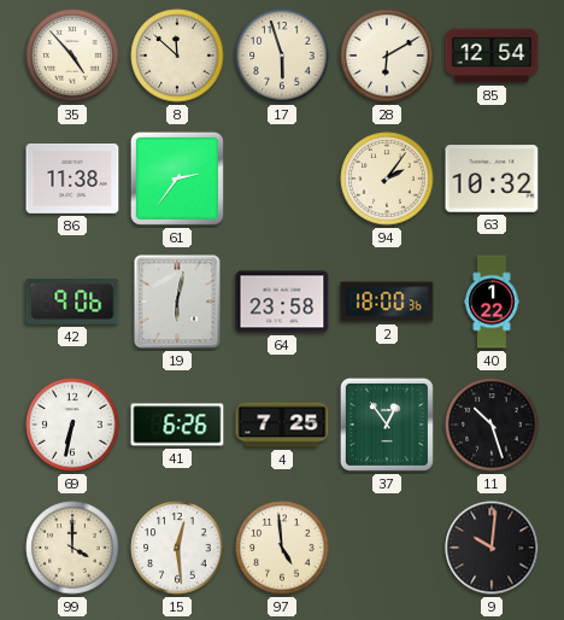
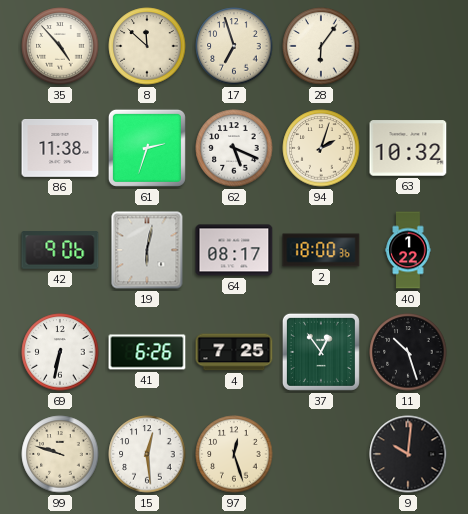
17: 5:57 -> 6:57 (234, 46)
28: 6:10 -> 6:06 (321, 46)
85: 12:54 -> none (492, 55)
61: 2:36 -> 2:33 (147, 148)
62: none -> 5:19 (234, 148)
94: 2:06 -> 2:03 (321, 148)
64: 23:58 -> 08:17 (234, 250)
99: 4:00 -> 9:48 (60, 454)
97: 4:59 -> 12:27 (234, 454)
